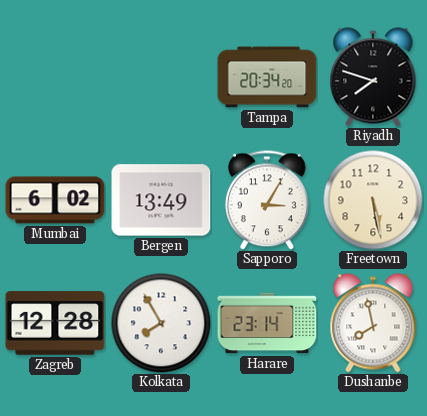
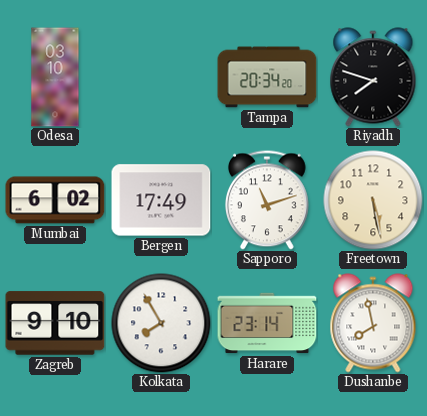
Odesa: none -> 03:10 (55, 77)
Bergen: 13:49 -> 17:49 (161, 200)
Sapporo: 3:05 -> 11:12 (267, 200)
Zagreb: 12:28 -> 9:10 (55, 323)
